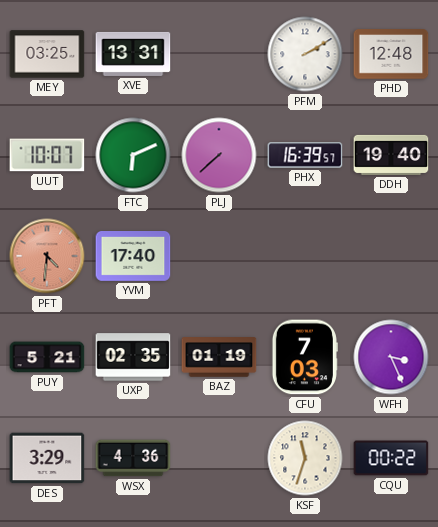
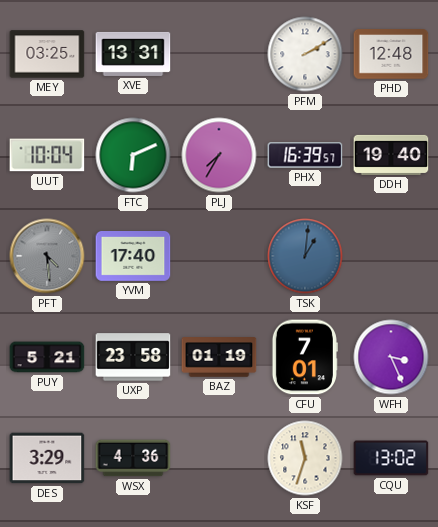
UUT: 10:07 -> 10:04 (47, 155)
PLJ: 7:38 -> 7:35 (219, 155)
PFT: 4:31 -> 4:29 (47, 256)
PFT dial: salmon -> grey (47, 256)
TSK: none -> 1:01 (305, 256)
UXP: 02:35 -> 23:58 (133, 357)
CFU: 7:03 -> 7:01 (305, 357)
CQU: 00:22 -> 13:02 (391, 458)
